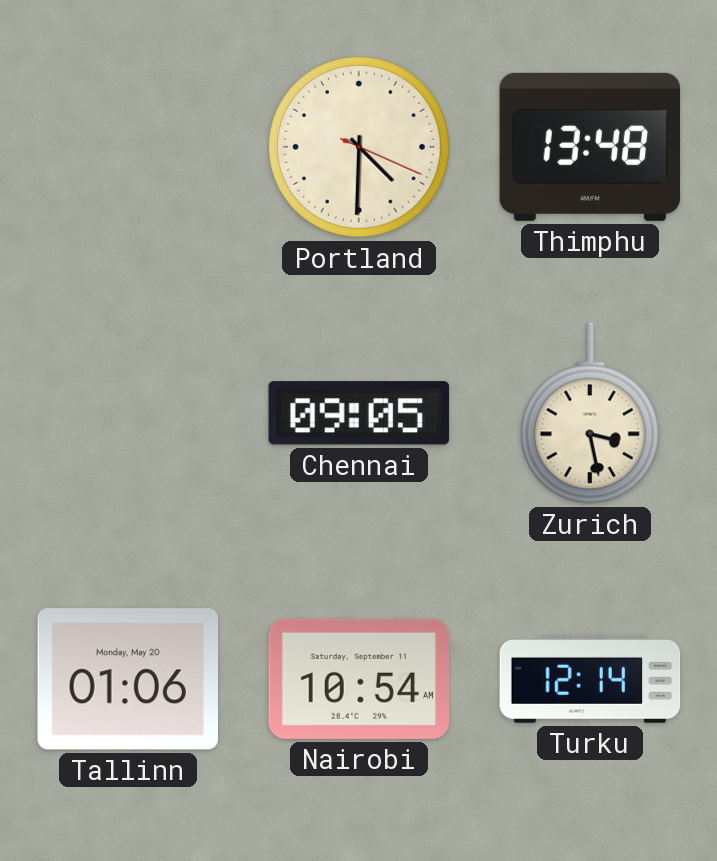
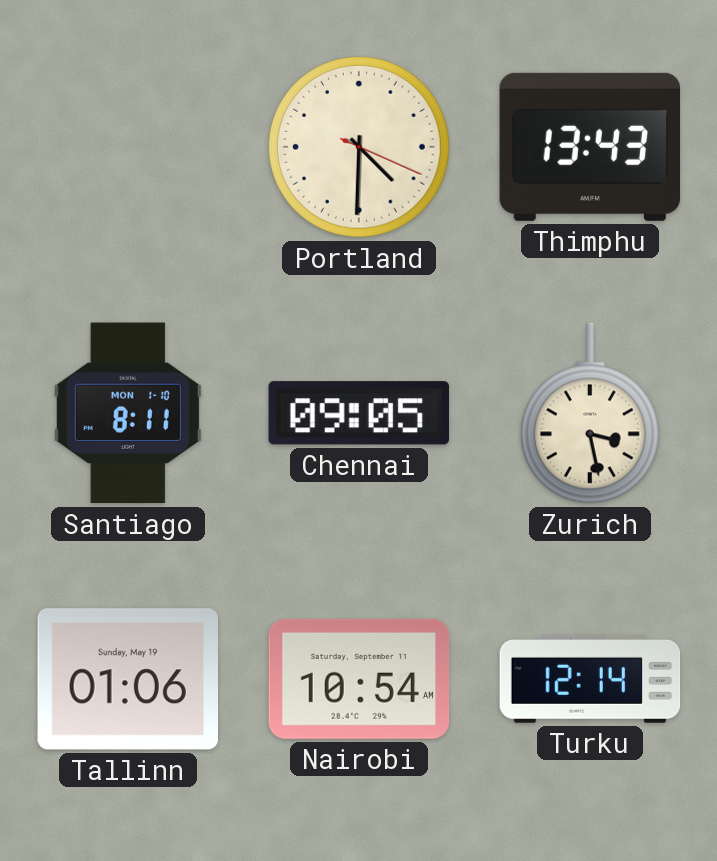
Thimphu: 13:48 -> 13:43 (590, 147)
Santiago: none -> 8:11 (128, 413)
Tallinn date: Monday, May 20 -> Sunday, May 19 (127, 679)
